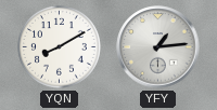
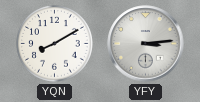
YFY: 1:14 -> 3:14 (146, 44)
